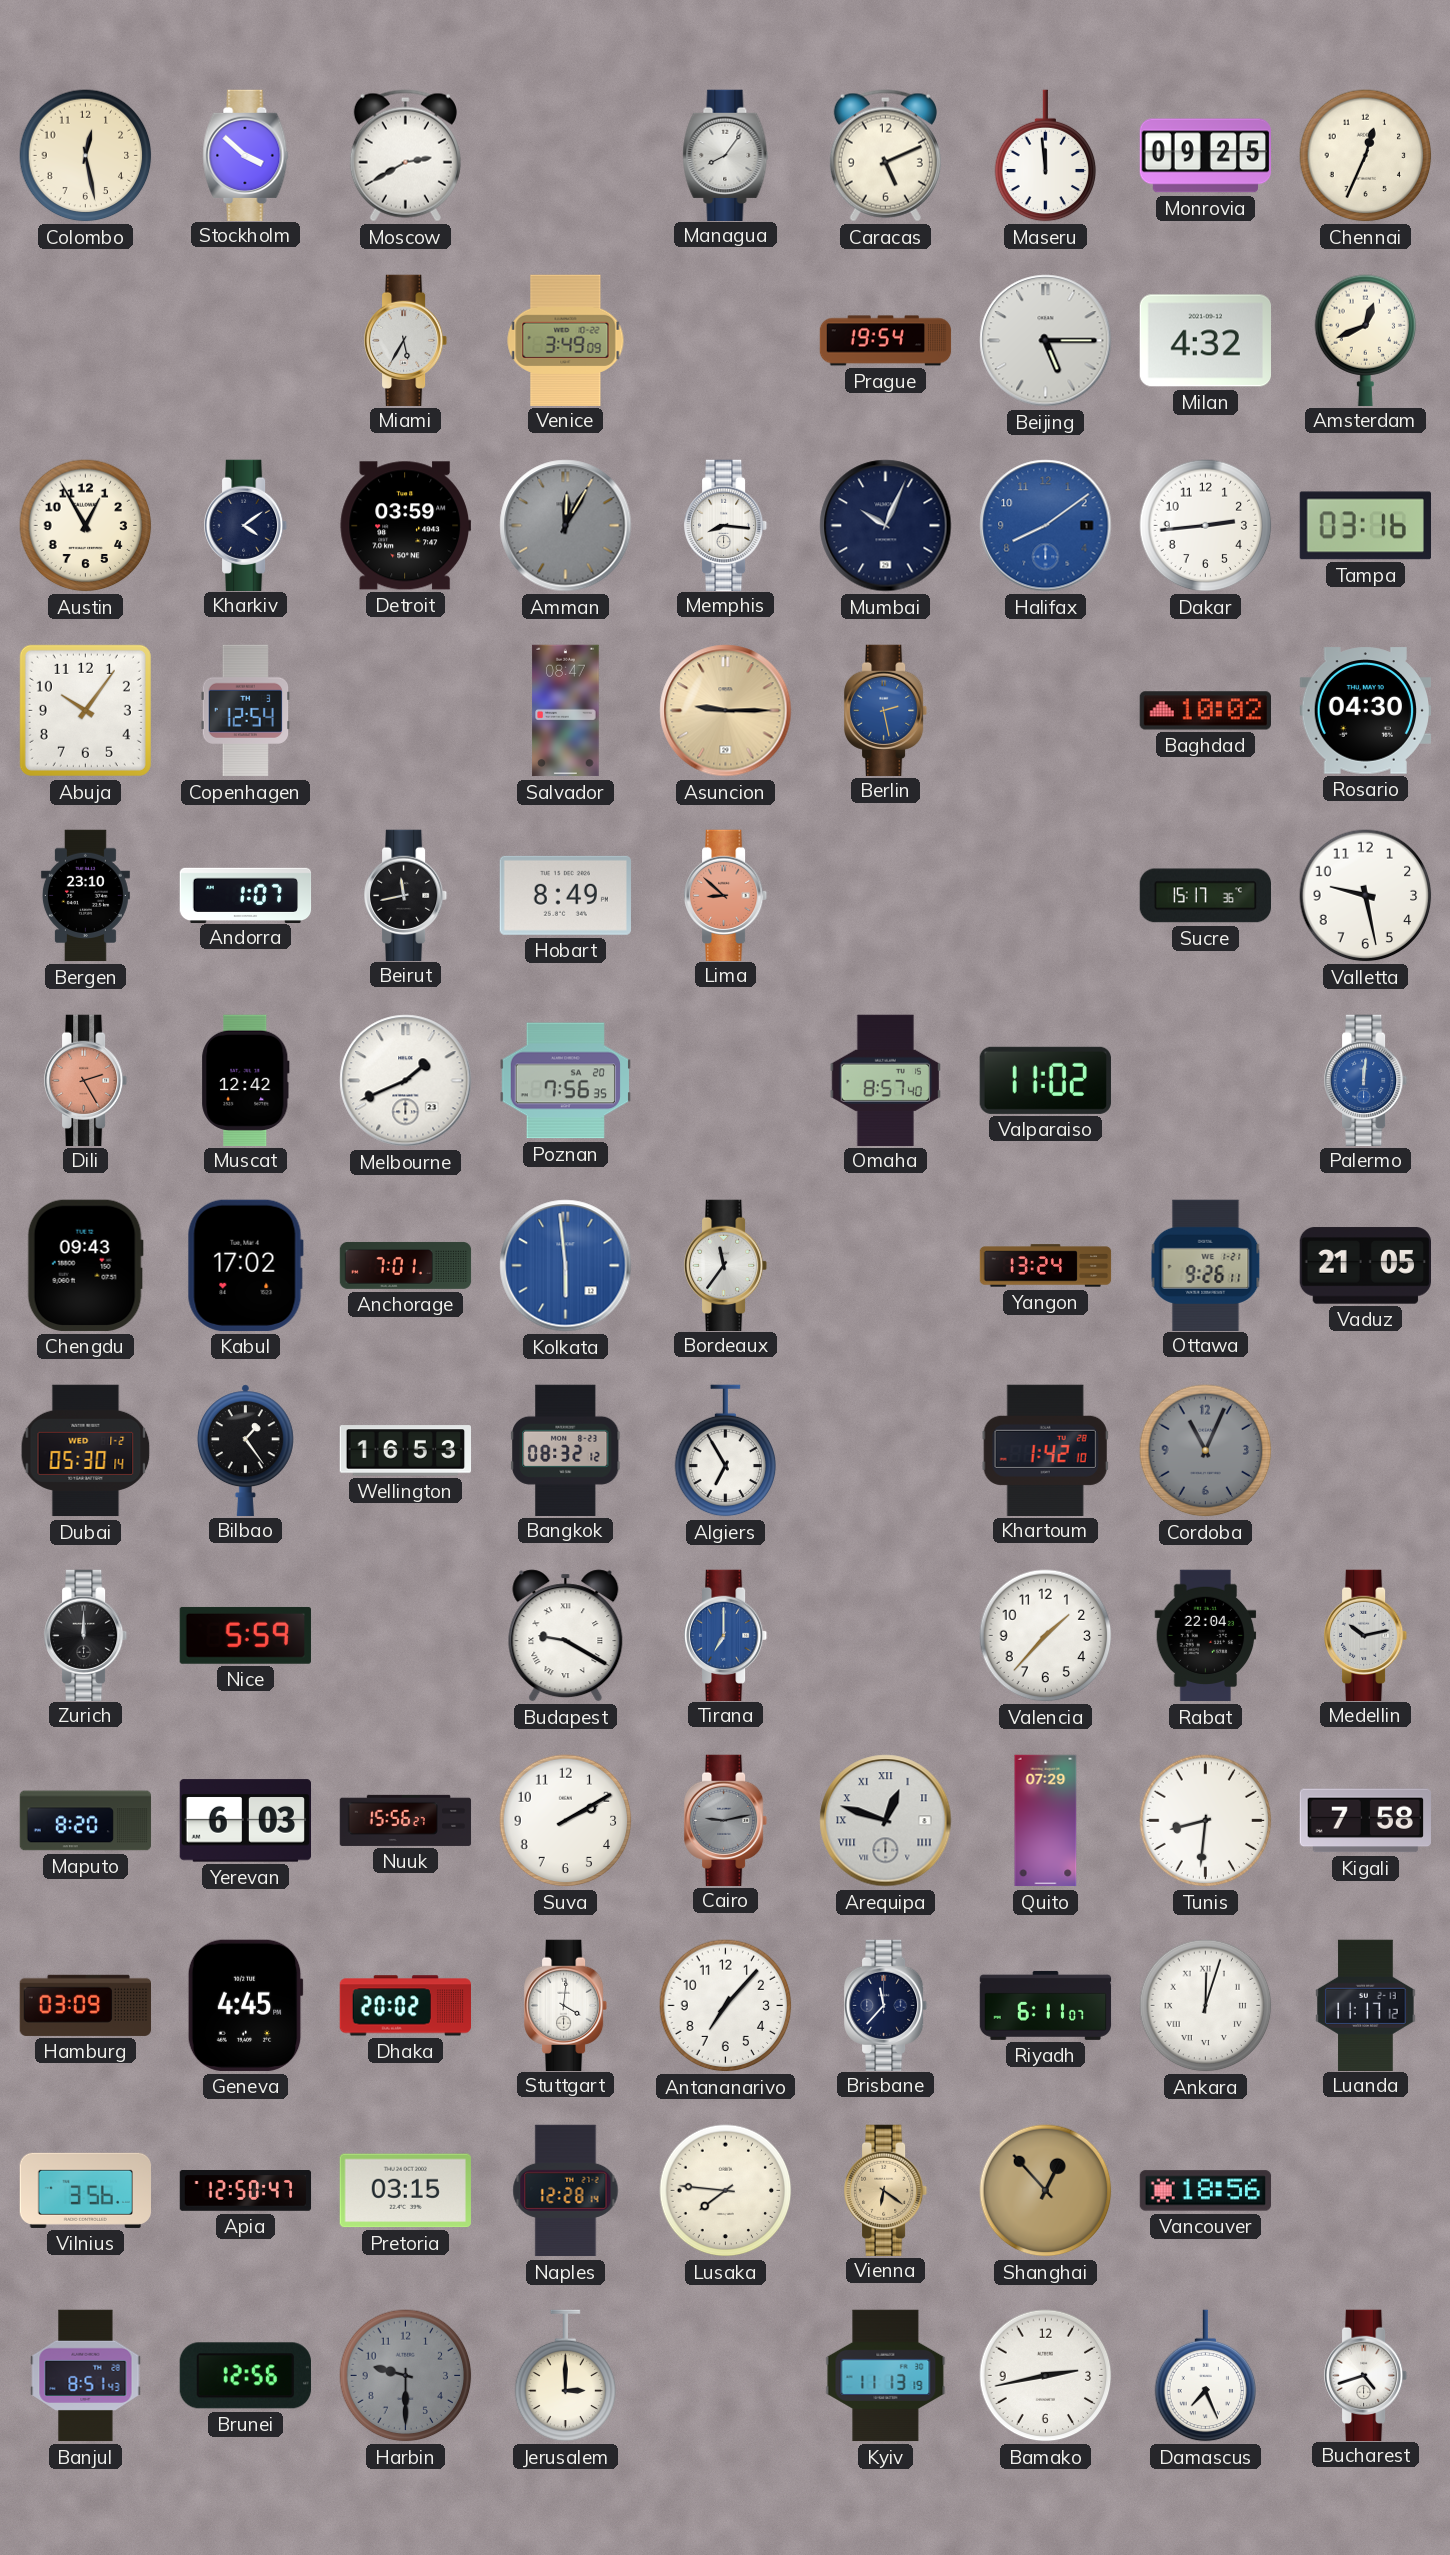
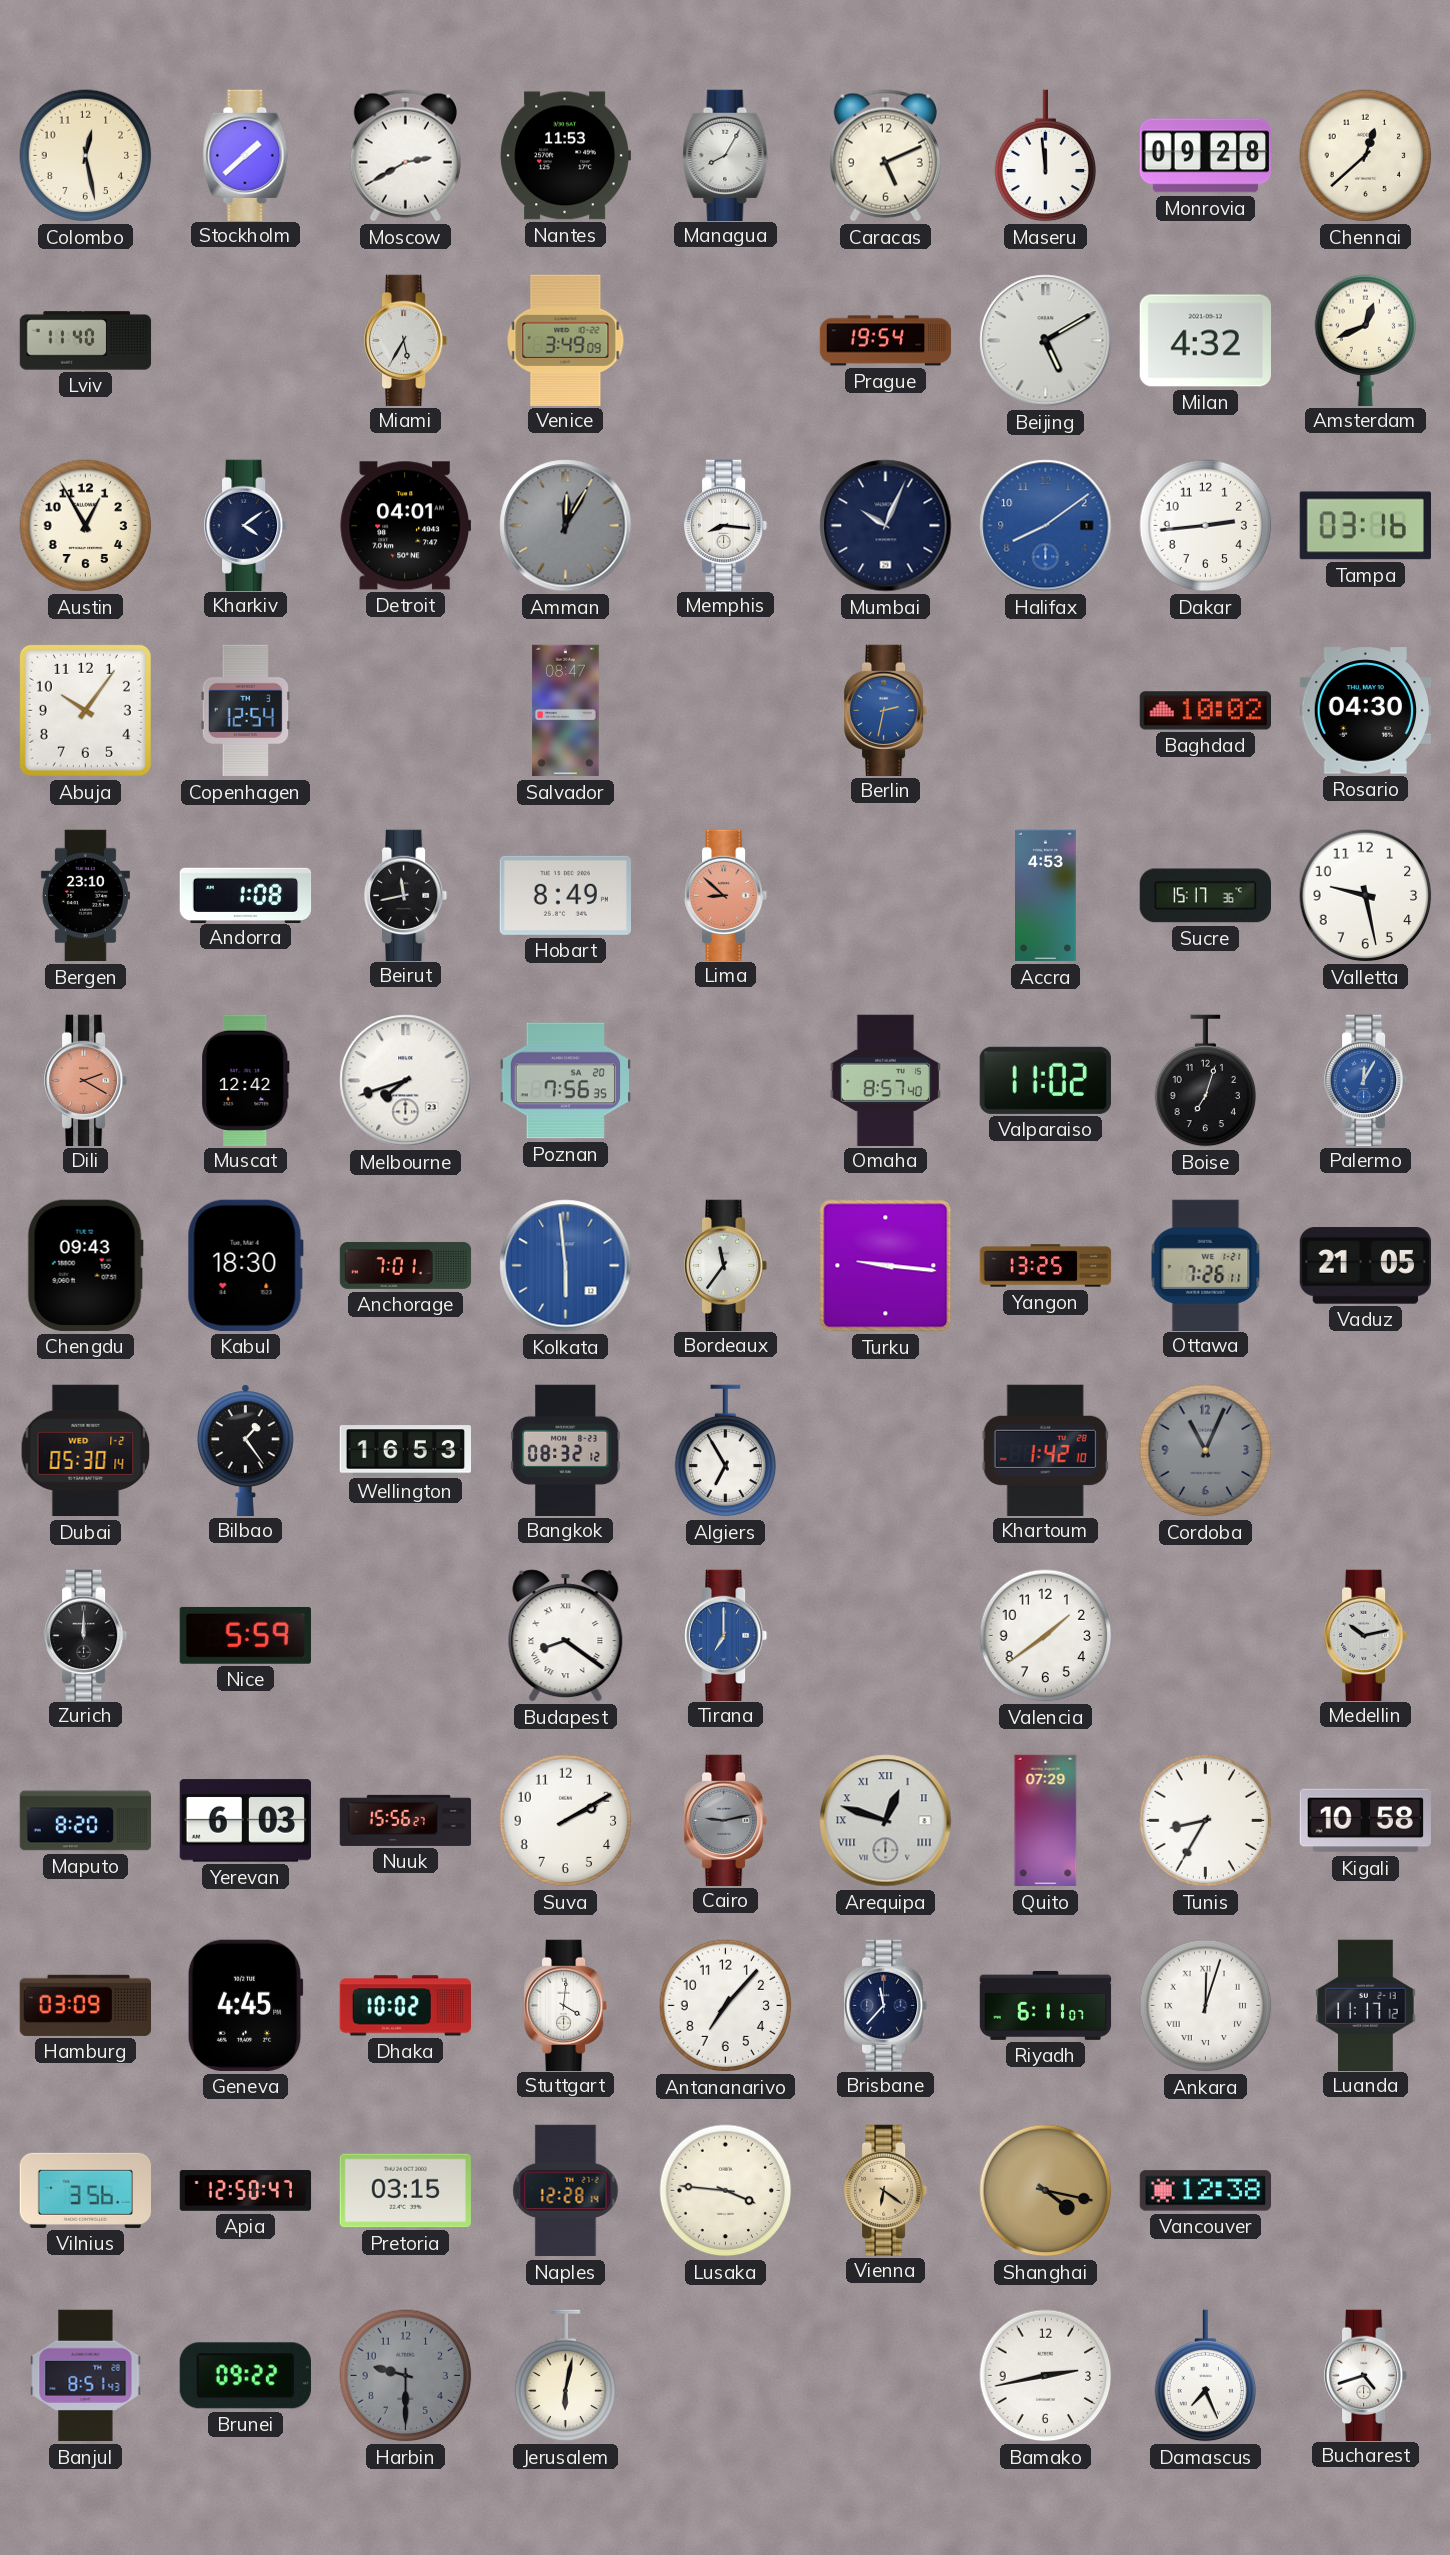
Stockholm: 3:52 -> 1:38 (246, 155)
Nantes: none -> 11:53 (565, 156)
Managua: 8:06 -> 8:05 (726, 155)
Monrovia: 09:25 -> 09:28 (1206, 156)
Chennai: 12:34 -> 12:38 (1366, 156)
Lviv: none -> 11:40 (86, 341)
Beijing: 5:15 -> 5:10 (1046, 341)
Detroit: 03:59 -> 04:01 (405, 526)
Asuncion: 9:15 -> none (726, 711)
Berlin: 2:28 -> 2:32 (887, 710)
Andorra: 1:07 -> 1:08 (246, 895)
Accra: none -> 4:53 (1046, 896)
Dili: 2:25 -> 2:20 (87, 1080)
Melbourne: 1:41 -> 7:42 (406, 1081)
Boise: none -> 7:03 (1206, 1081)
Palermo: 12:01 -> 12:05 (1367, 1080)
Kabul: 17:02 -> 18:30 (245, 1265)
Turku: none -> 9:16 (886, 1266)
Yangon: 13:24 -> 13:25 (1046, 1266)
Ottawa: 9:26 -> 7:26 (1206, 1265)
Budapest: 9:20 -> 8:21 (566, 1636)
Valencia: 1:37 -> 1:39 (1046, 1636)
Rabat: 22:04 -> none (1206, 1636)
Tunis: 8:31 -> 8:35 (1206, 1821)
Kigali: 7:58 -> 10:58 (1365, 1821)
Dhaka: 20:02 -> 10:02 (405, 2006)
Lusaka: 7:46 -> 3:46 (726, 2191)
Shanghai: 12:53 -> 4:17 (1046, 2191)
Vancouver: 18:56 -> 12:38 (1206, 2191)
Brunei: 12:56 -> 09:22 (245, 2376)
Jerusalem: 3:00 -> 6:02 (566, 2376)
Kyiv: 11:13 -> none (886, 2376)
